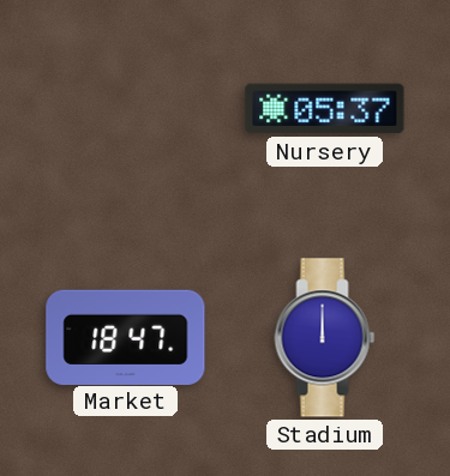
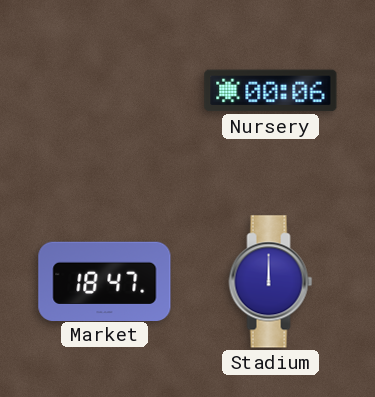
Nursery: 05:37 -> 00:06 (271, 91)
